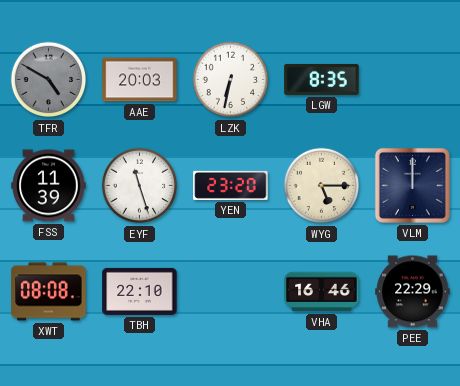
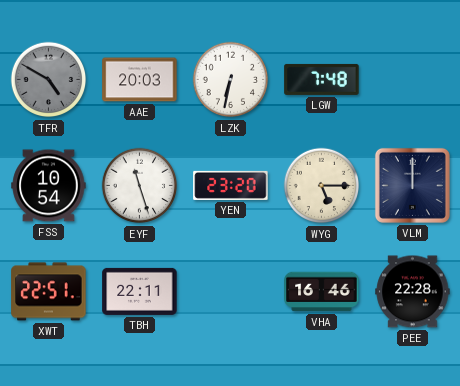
LGW: 8:35 -> 7:48 (322, 79)
FSS: 11:39 -> 10:54 (49, 186)
XWT: 08:08 -> 22:51 (49, 292)
TBH: 22:10 -> 22:11 (140, 291)
PEE: 22:29 -> 22:28 (413, 292)
